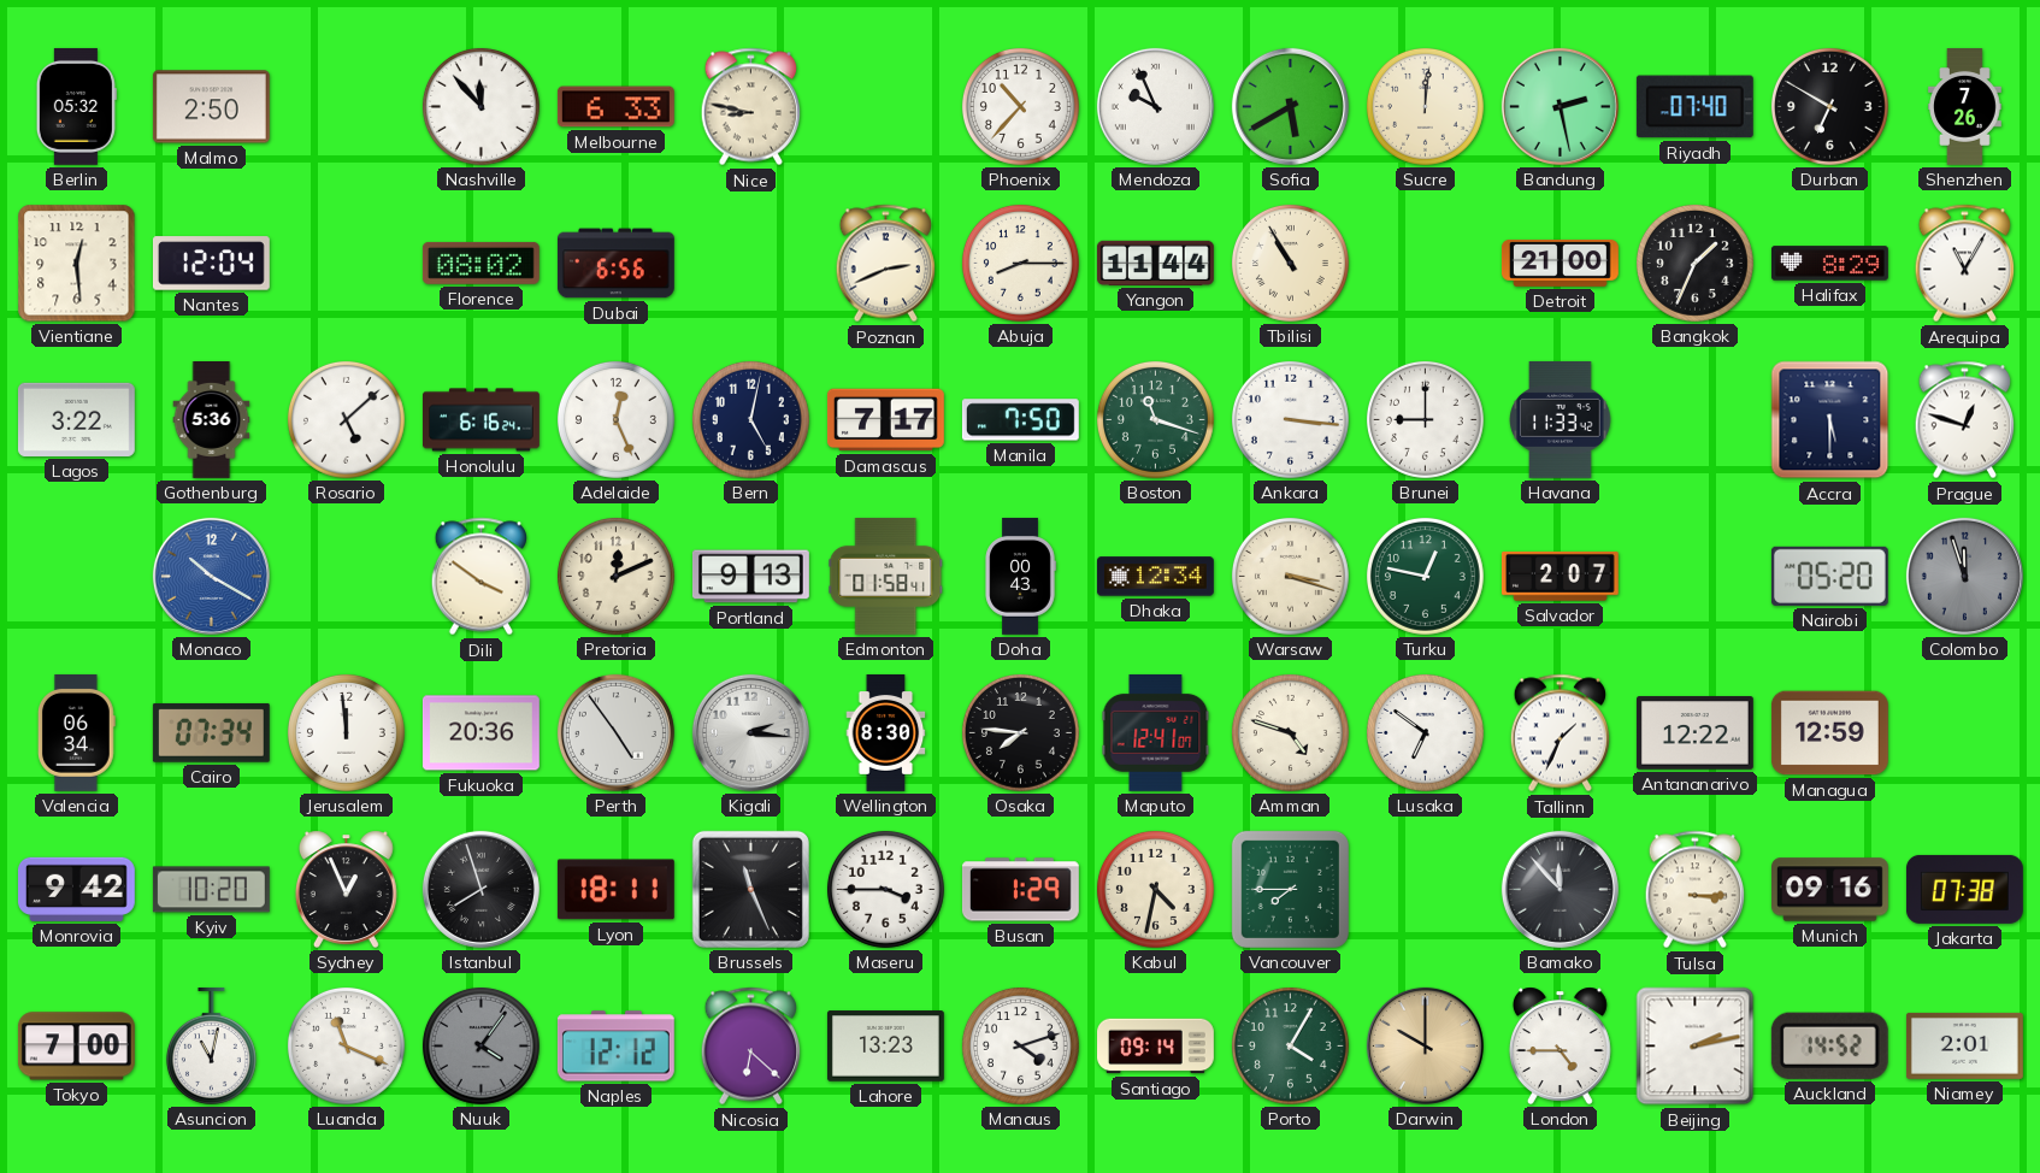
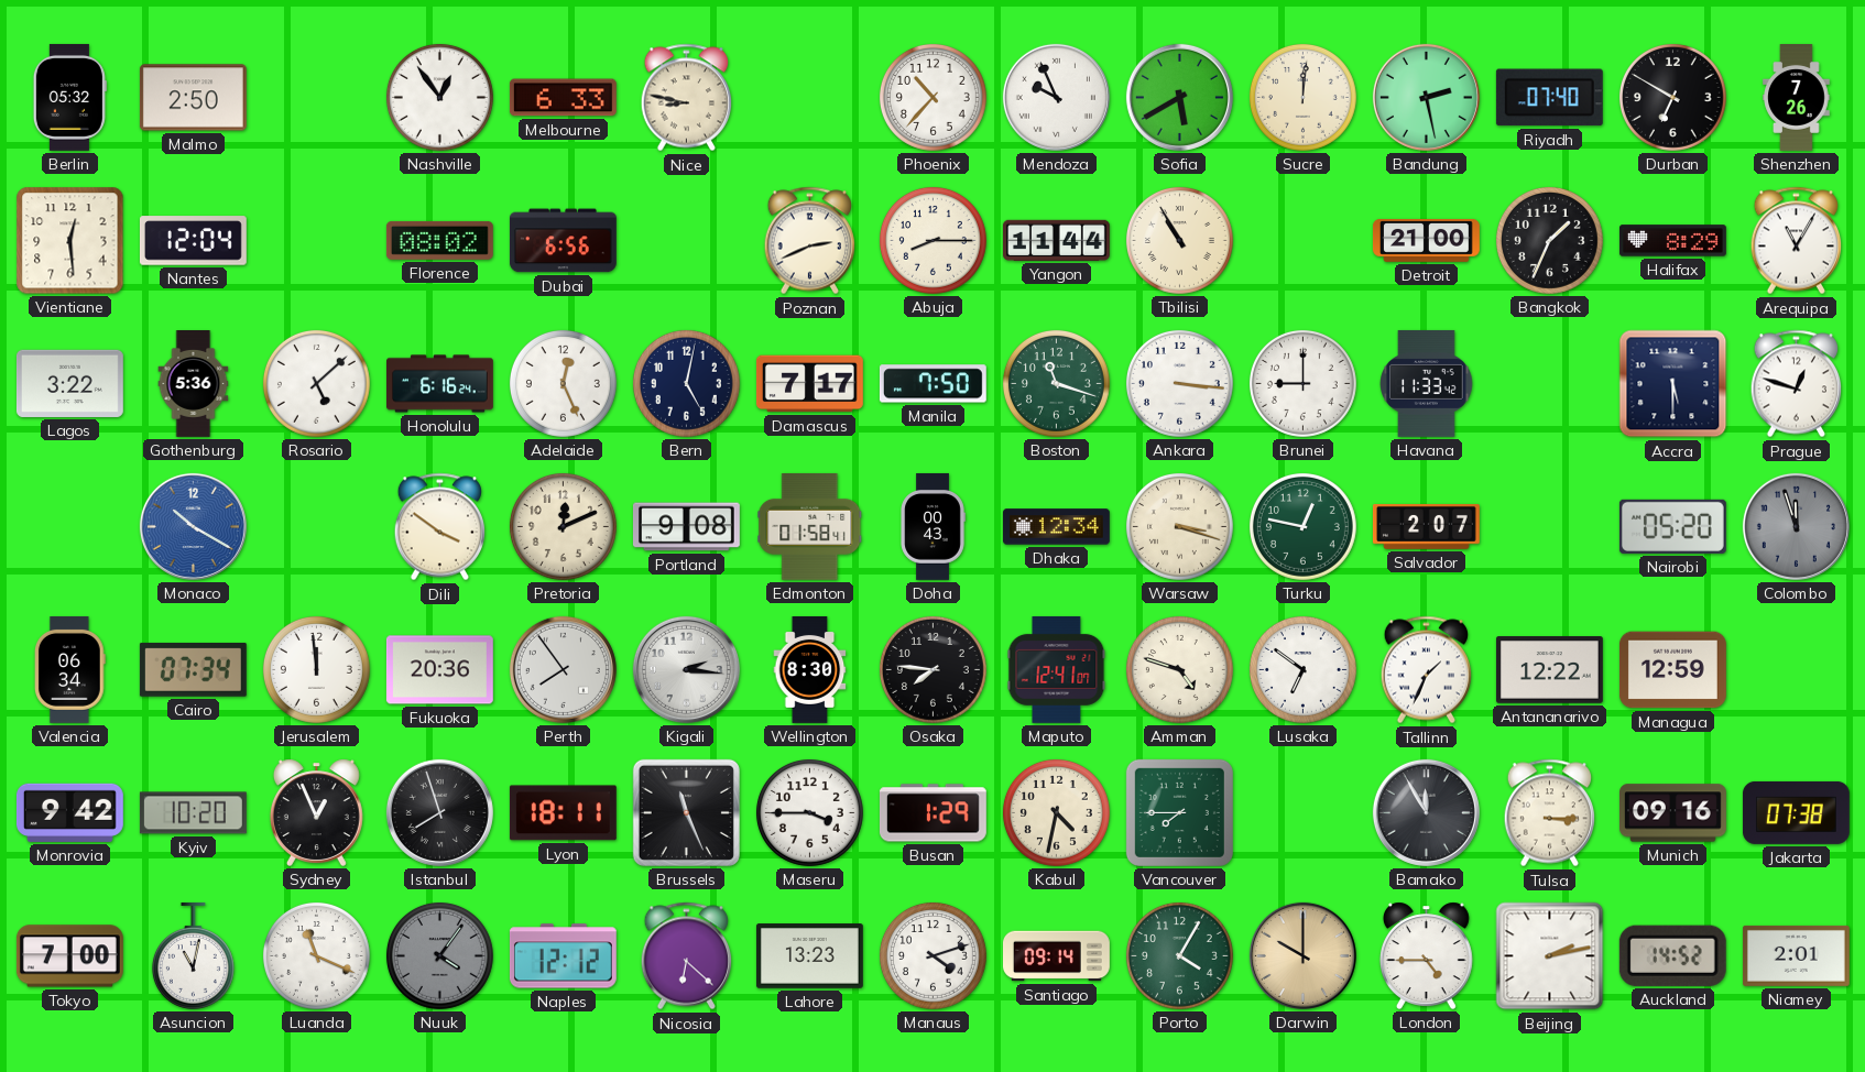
Nashville: 11:53 -> 12:54 (439, 97)
Portland: 9:13 -> 9:08 (686, 527)
Perth: 4:54 -> 7:54 (563, 669)
Bamako: 11:53 -> 11:55 (1426, 812)
